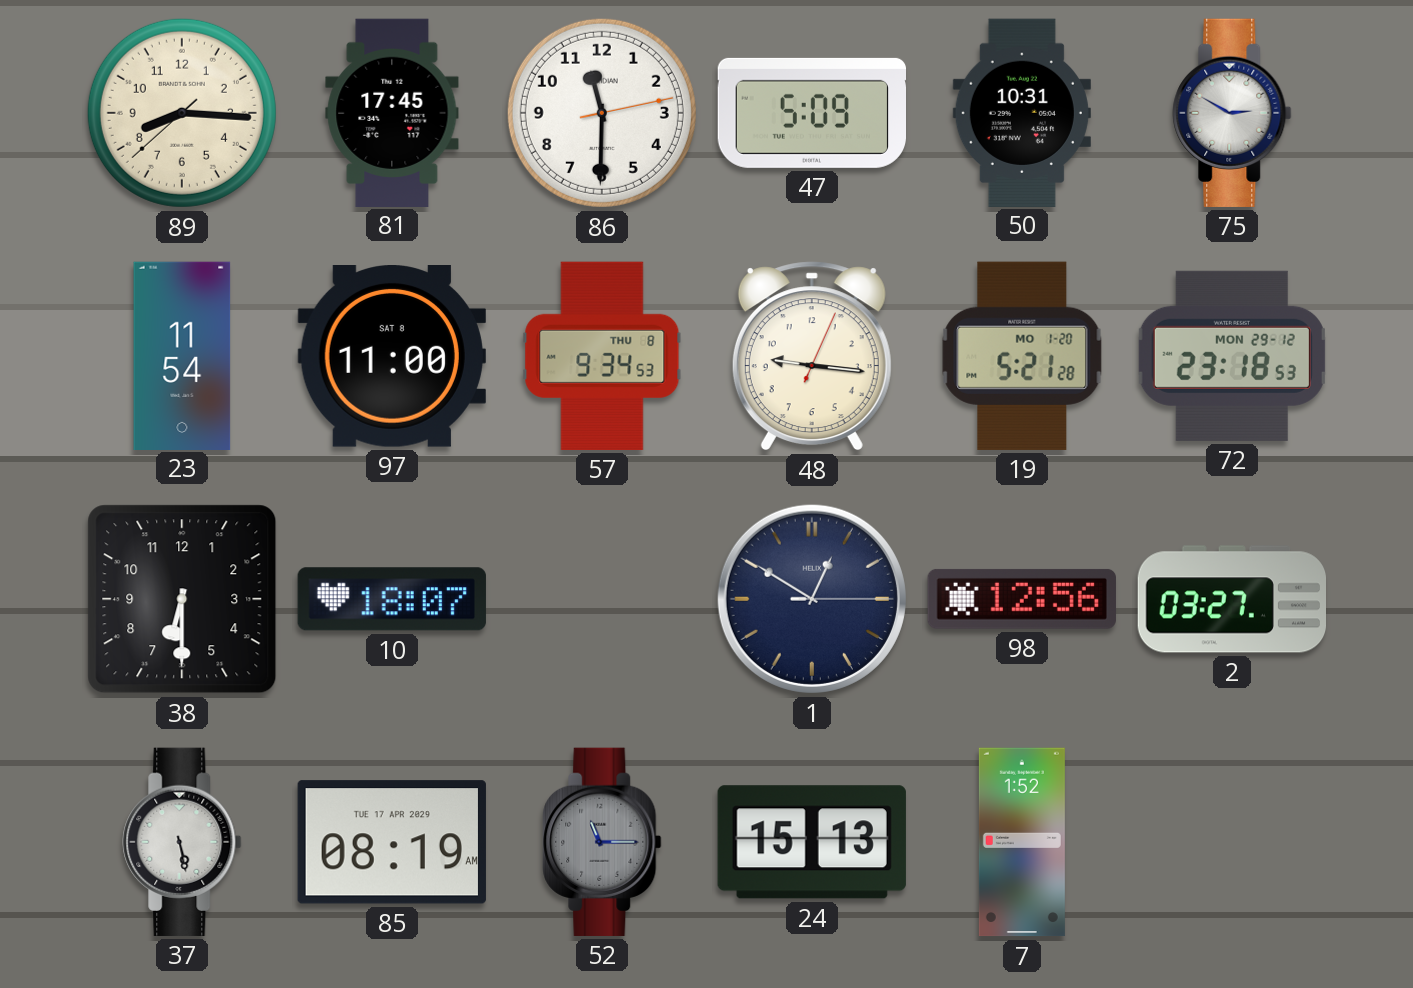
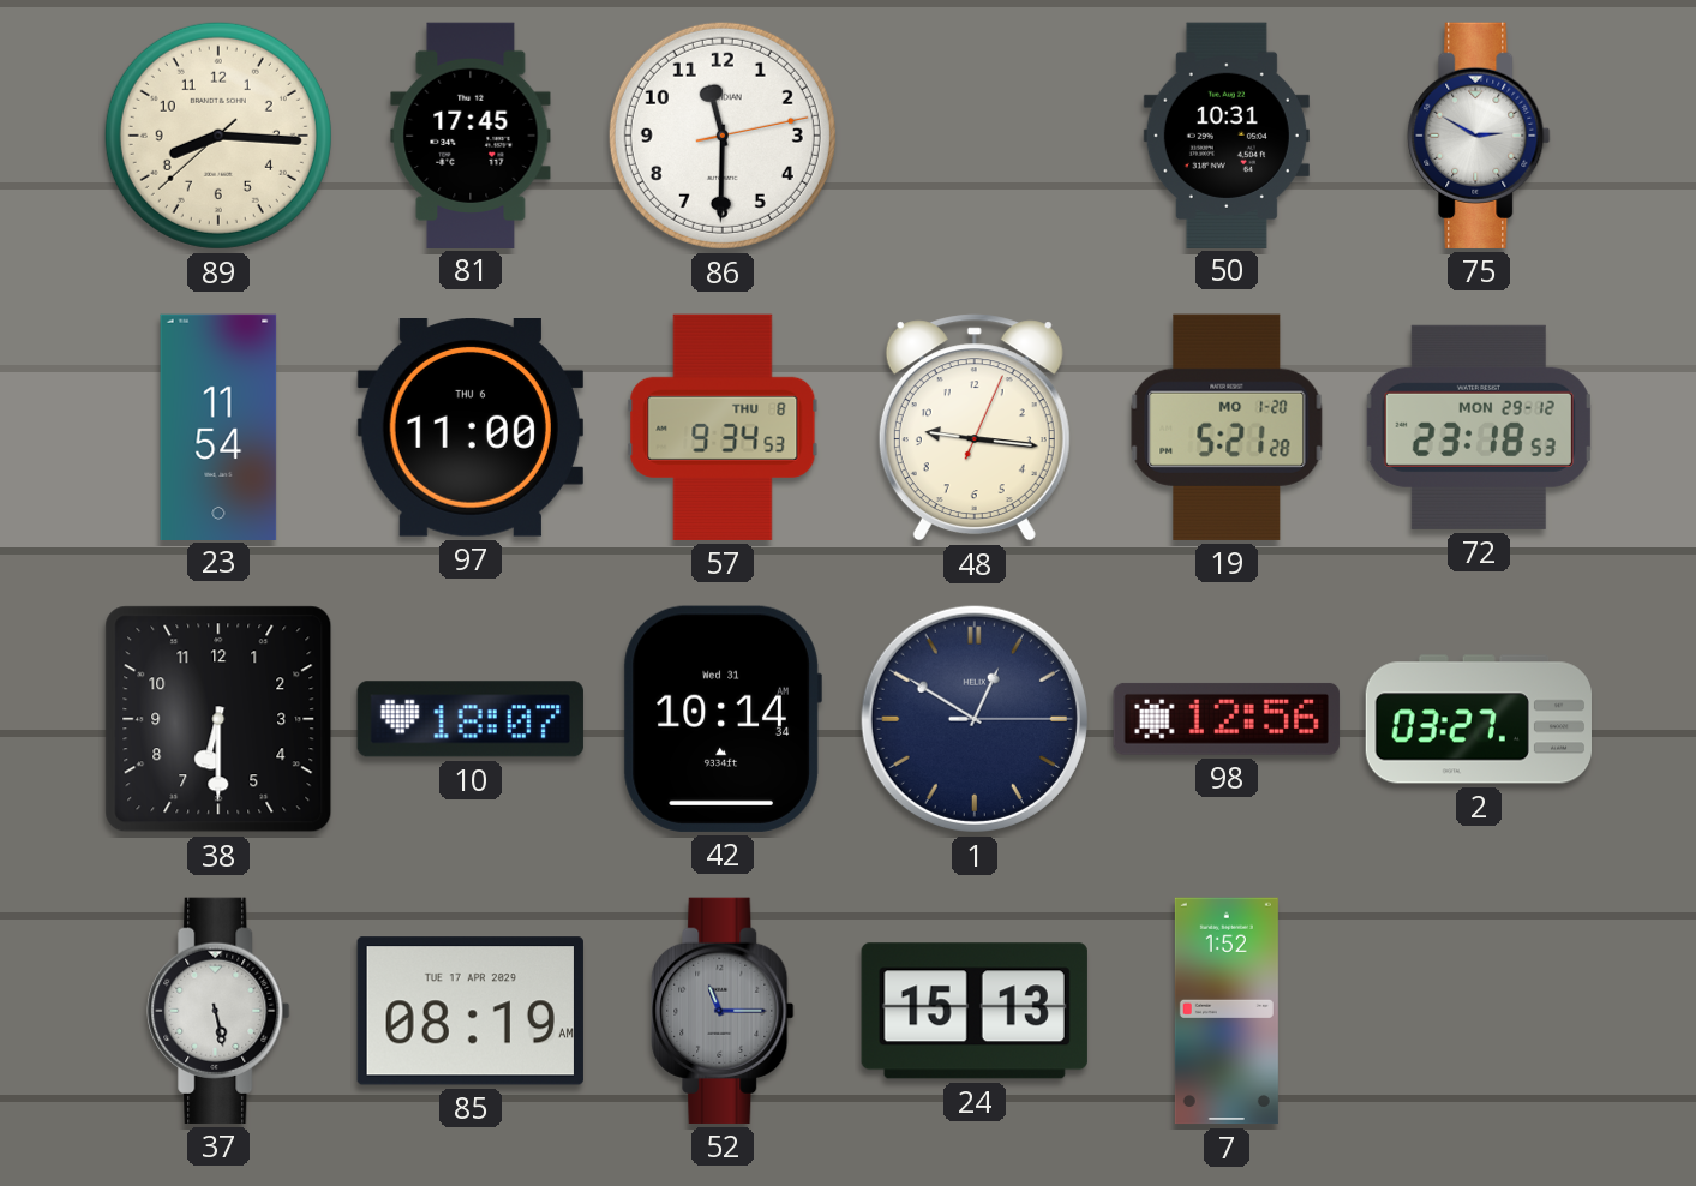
47: 5:09 -> none (811, 113)
97 date: SAT 8 -> THU 6 (471, 429)
42: none -> 10:14 (723, 719)
